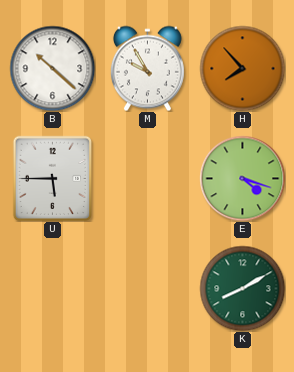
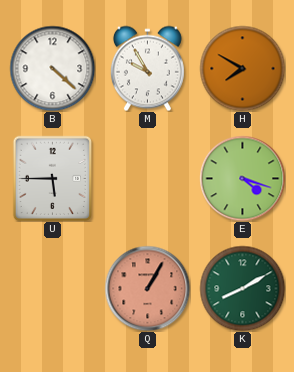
B: 10:22 -> 4:22 (52, 68)
H: 7:53 -> 7:50 (242, 68)
Q: none -> 1:05 (147, 288)
